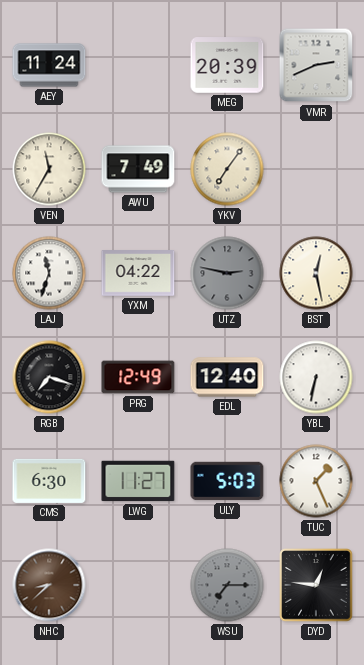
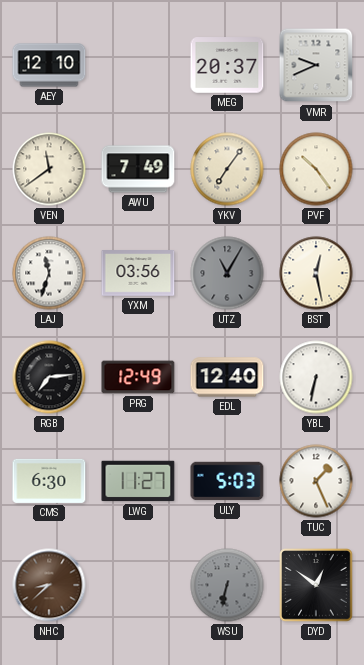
AEY: 11:24 -> 12:10 (49, 65)
MEG: 20:39 -> 20:37 (227, 65)
VMR: 2:41 -> 9:41 (316, 65)
VEN: 11:35 -> 11:39 (49, 169)
PVF: none -> 10:24 (316, 169)
YXM: 04:22 -> 03:56 (138, 273)
UTZ: 2:47 -> 11:05 (227, 273)
RGB: 7:18 -> 7:14 (49, 377)
WSU: 7:15 -> 6:32 (227, 585)
DYD: 12:46 -> 12:51 (316, 585)
